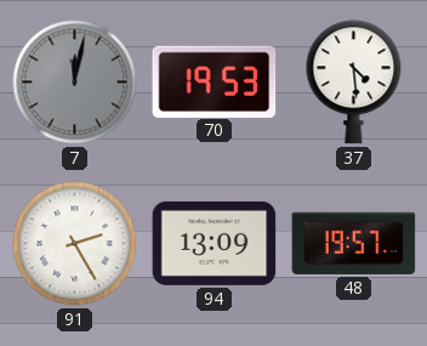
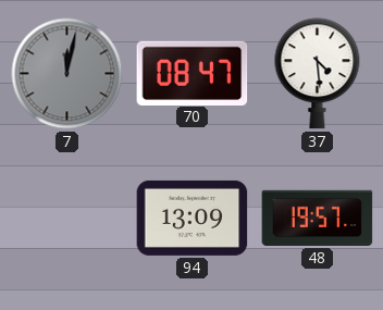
70: 19:53 -> 08:47 (193, 73)
91: 2:25 -> none (75, 244)
